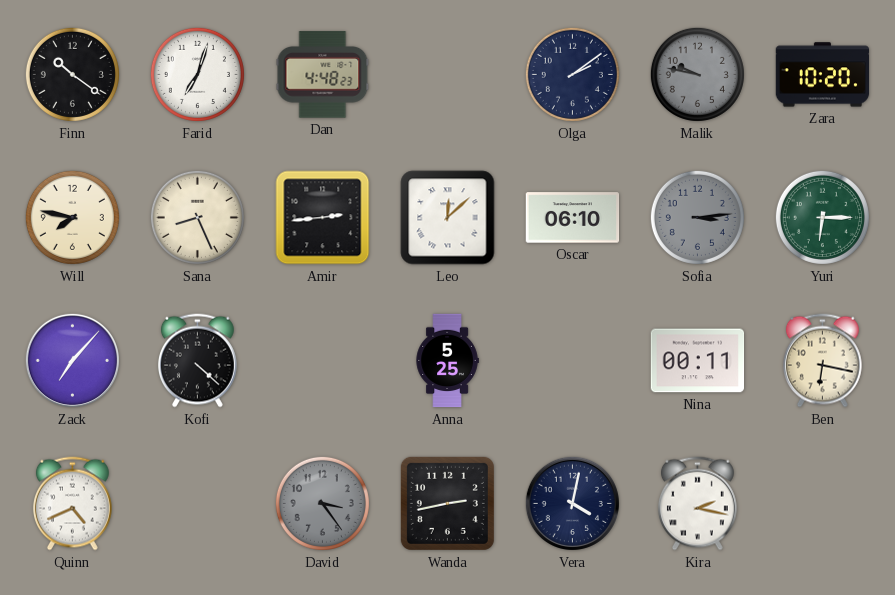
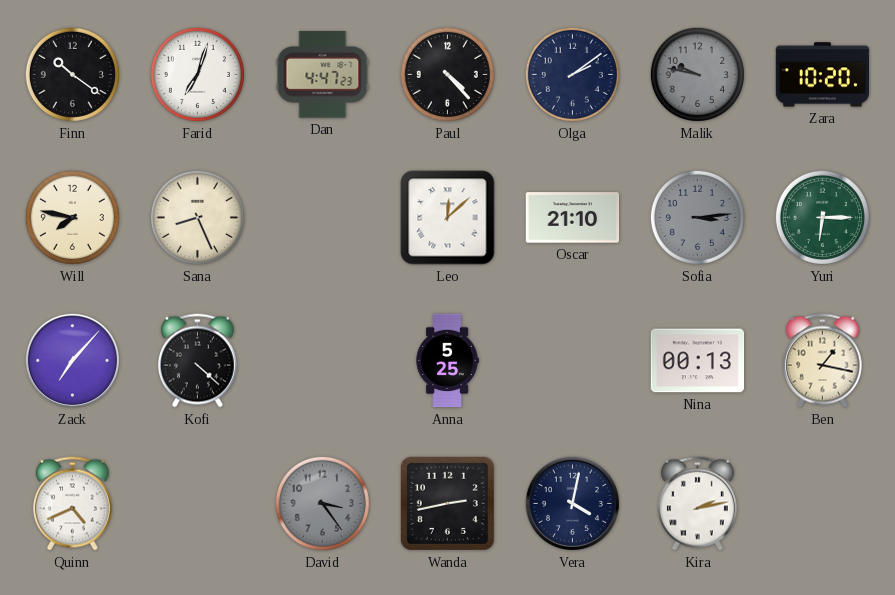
Dan: 4:48 -> 4:47 (323, 75)
Paul: none -> 4:23 (447, 74)
Amir: 2:44 -> none (323, 218)
Oscar: 06:10 -> 21:10 (573, 218)
Nina: 00:11 -> 00:13 (698, 361)
Ben: 6:17 -> 1:17 (822, 361)
Kira: 2:17 -> 2:13 (697, 504)
